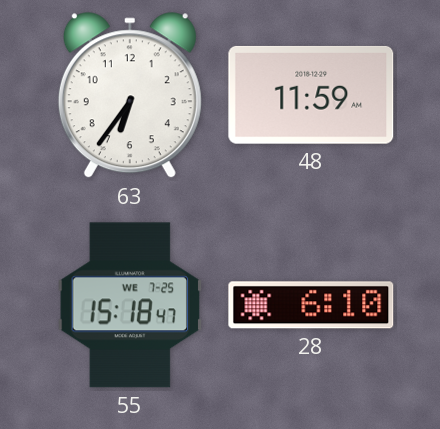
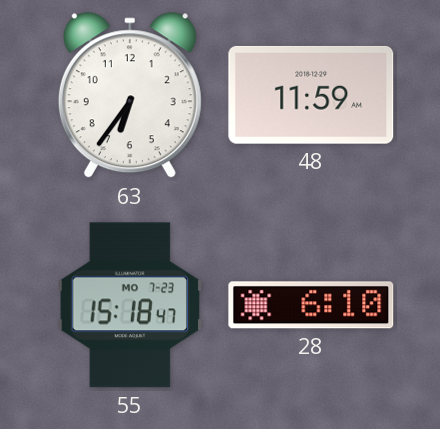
55 date: WE 7-25 -> MO 7-23 (129, 305)
